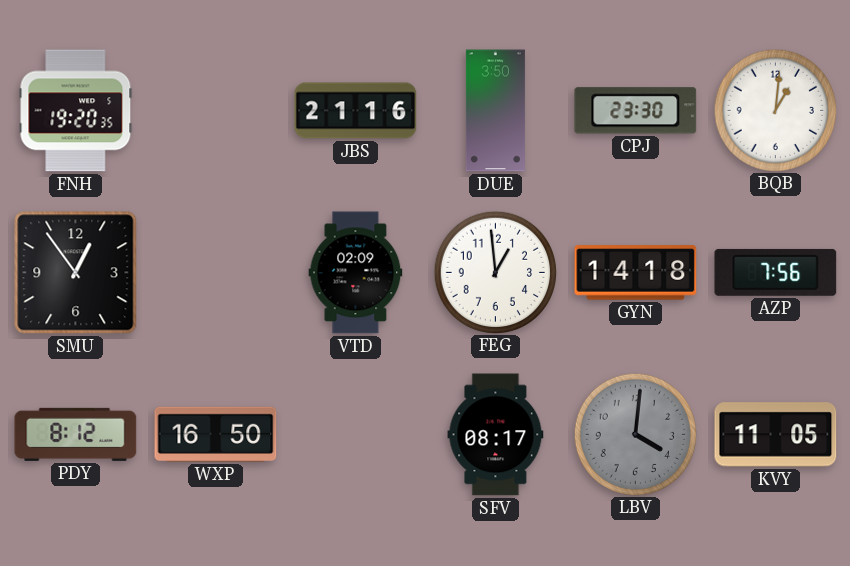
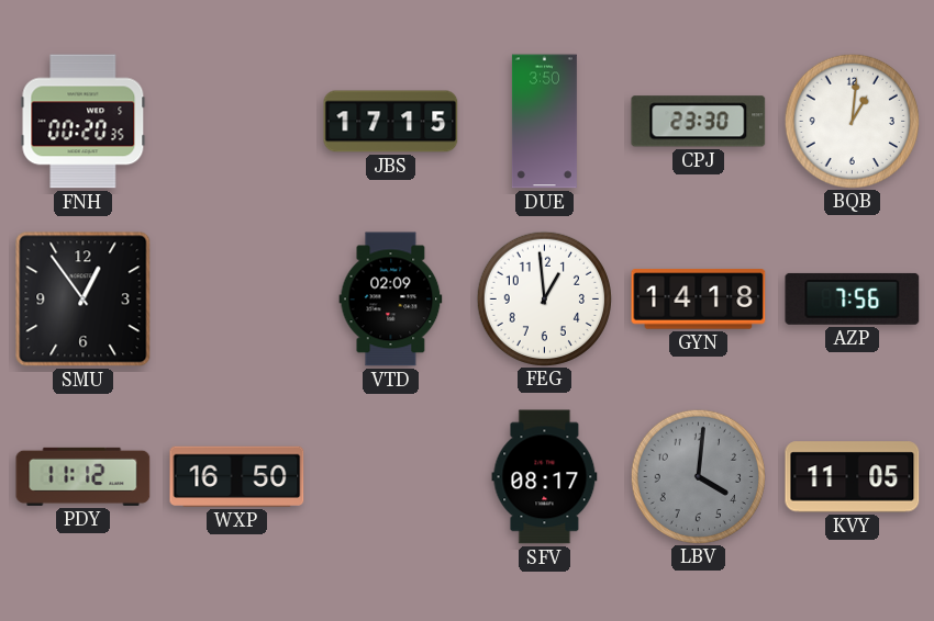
FNH: 19:20 -> 00:20 (84, 122)
JBS: 21:16 -> 17:15 (391, 122)
PDY: 8:12 -> 11:12 (84, 476)
